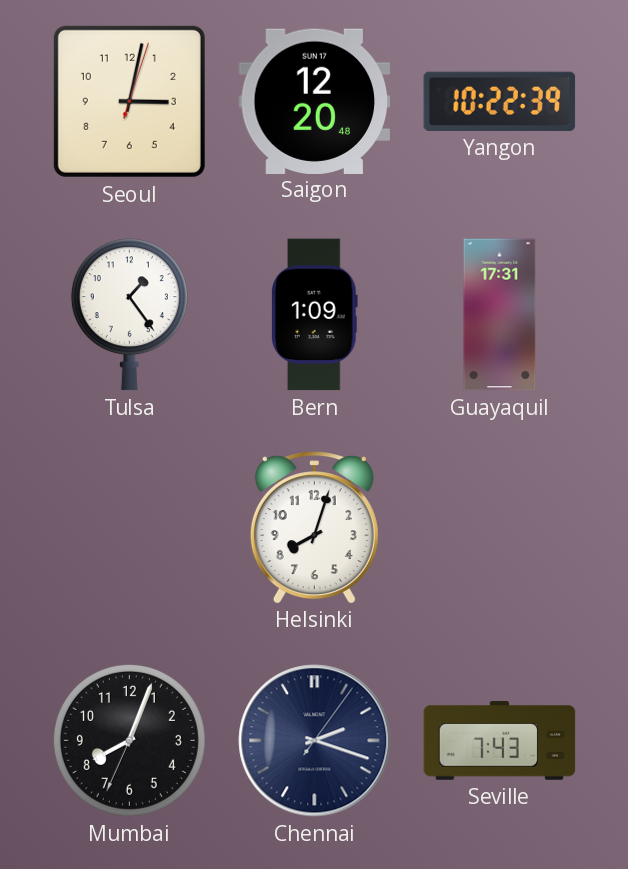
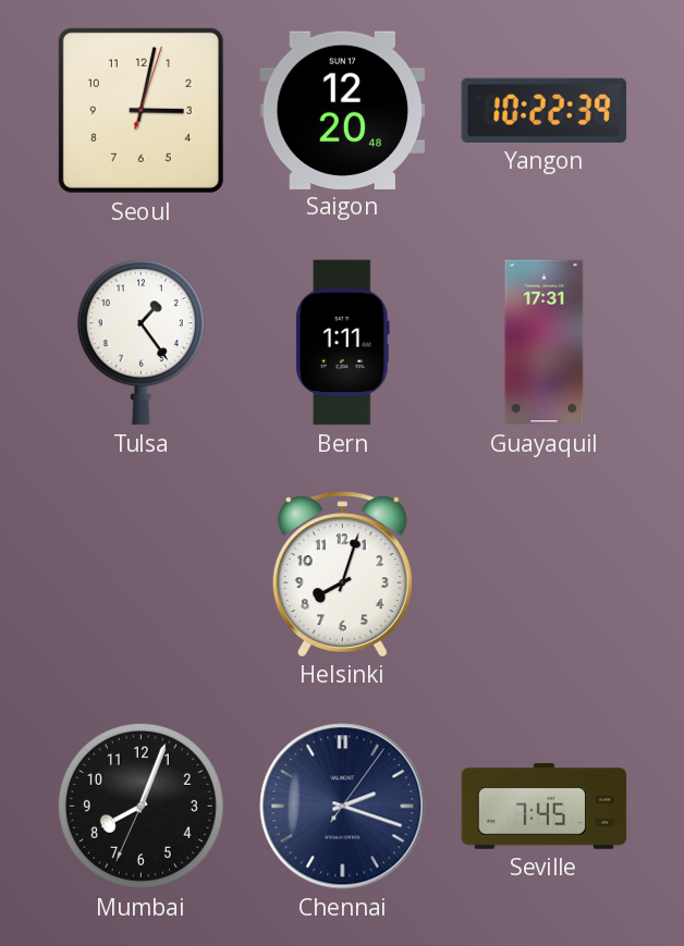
Bern: 1:09 -> 1:11 (343, 343)
Seville: 7:43 -> 7:45 (545, 807)
